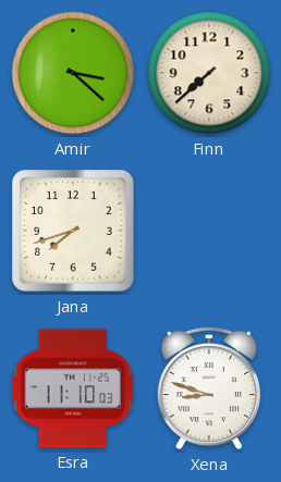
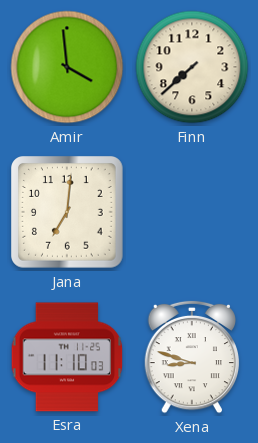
Amir: 3:22 -> 3:59 (67, 67)
Jana: 7:42 -> 7:01 (68, 213)
